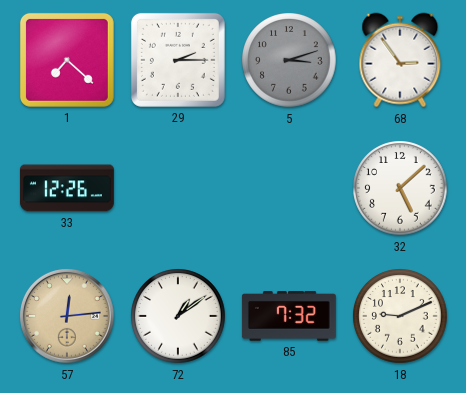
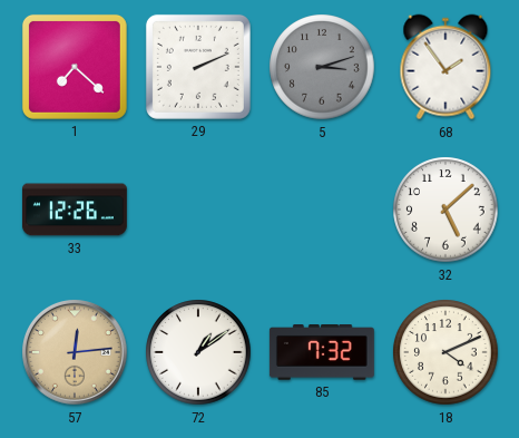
29: 2:15 -> 2:11 (198, 67)
68: 2:54 -> 1:54 (445, 67)
18: 9:11 -> 4:11 (445, 352)
